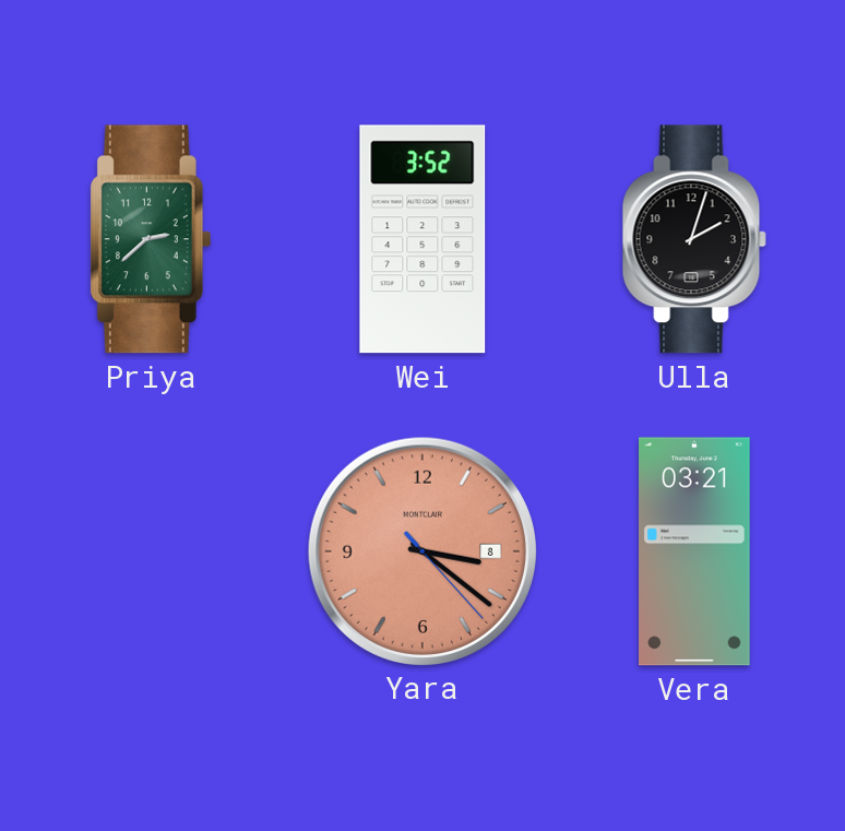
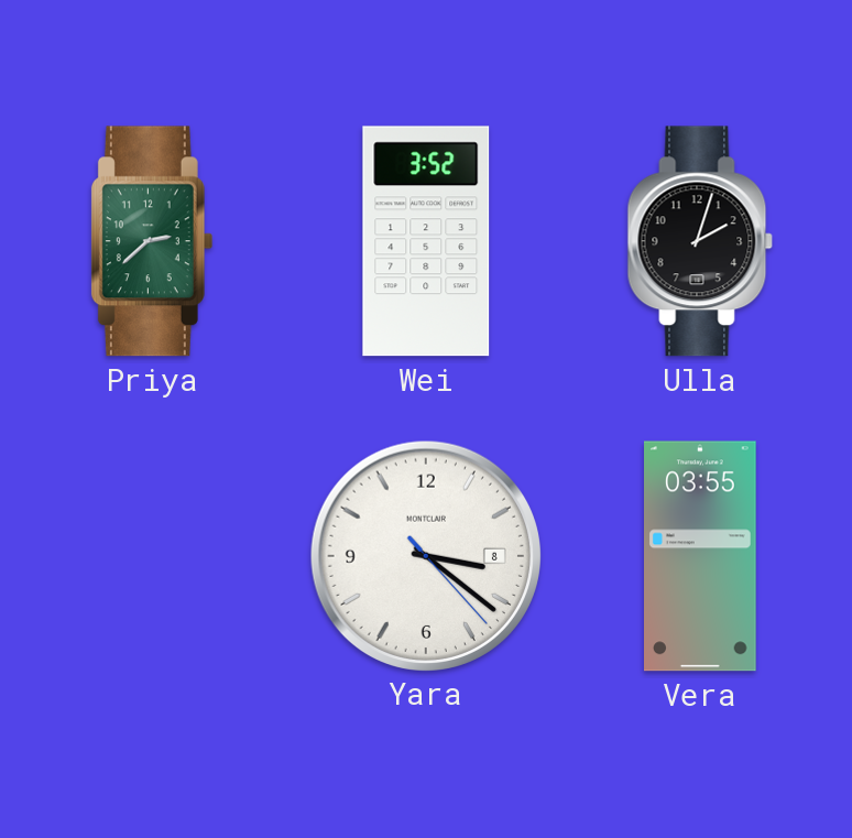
Yara dial: salmon -> white (425, 555)
Vera: 03:21 -> 03:55 (701, 556)
